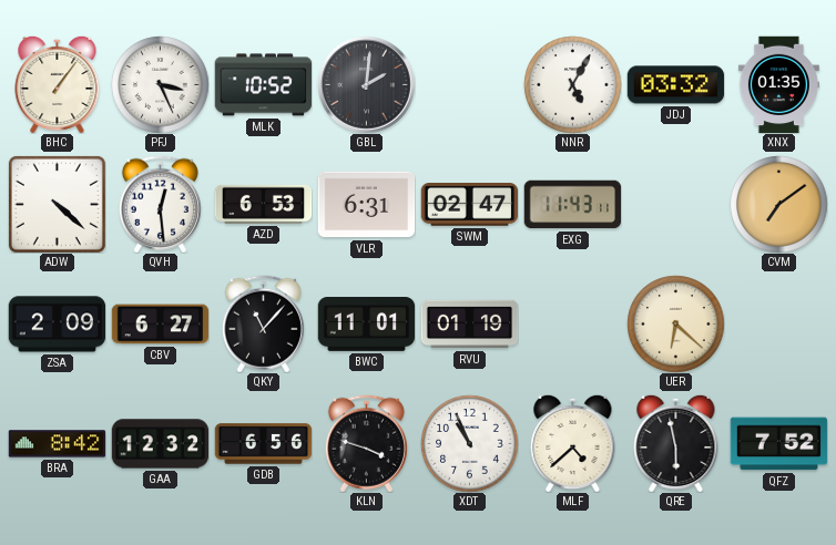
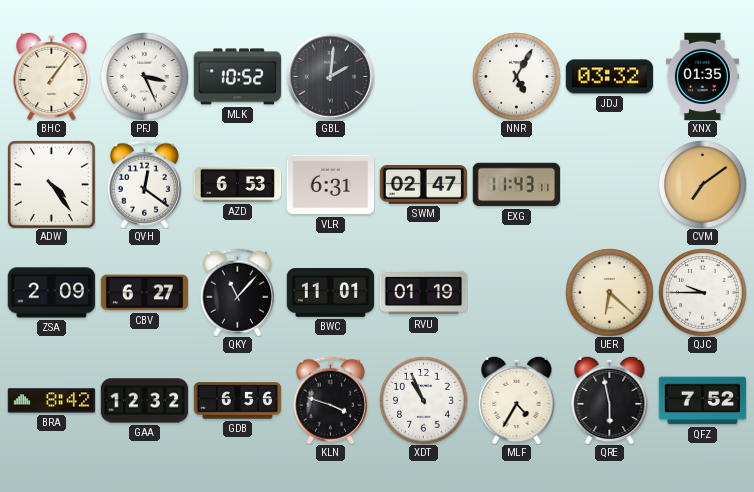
ADW: 4:22 -> 4:24 (51, 184)
QVH: 12:29 -> 12:21 (144, 184)
QJC: none -> 9:45 (702, 292)
MLF: 4:38 -> 4:35 (517, 400)
